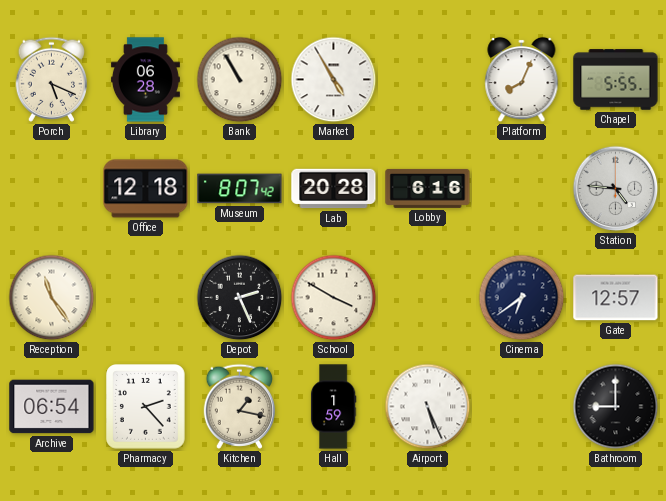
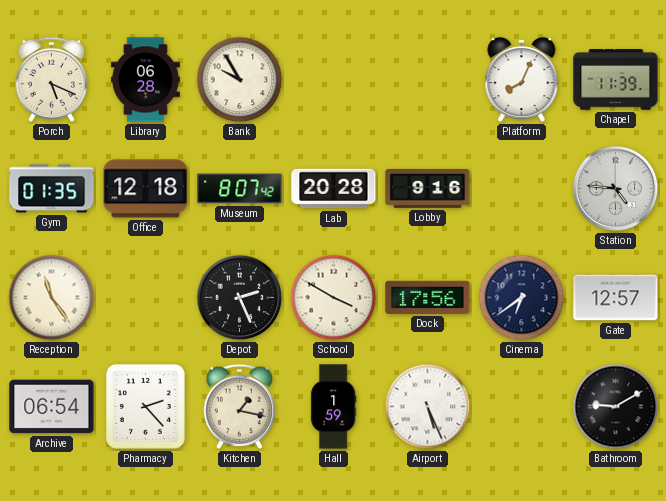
Bank: 10:55 -> 9:55 (240, 80)
Market: 4:55 -> none (334, 80)
Chapel: 5:55 -> 11:39 (616, 80)
Gym: none -> 01:35 (52, 189)
Lobby: 6:16 -> 9:16 (428, 188)
Dock: none -> 17:56 (428, 297)
Bathroom: 9:00 -> 9:10 (616, 407)
